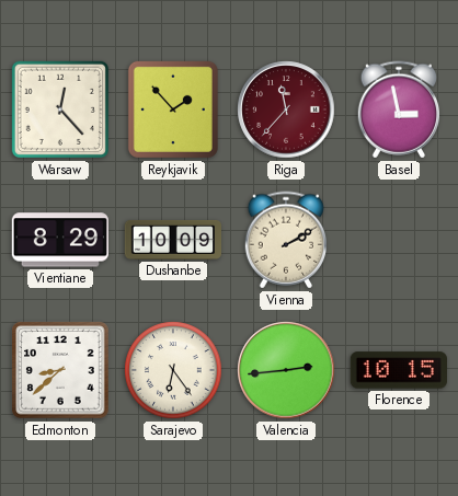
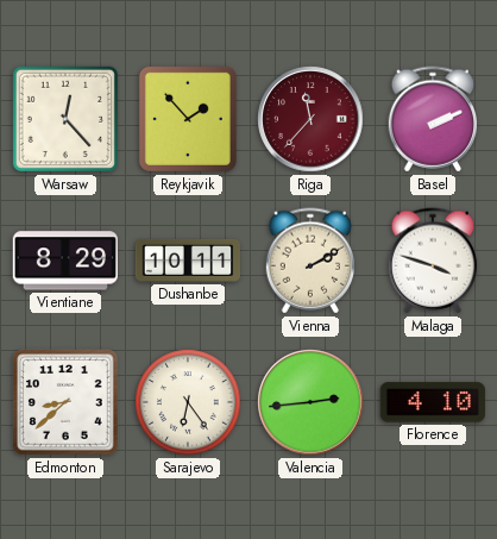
Basel: 2:58 -> 2:11 (432, 119)
Dushanbe: 10:09 -> 10:11 (187, 261)
Malaga: none -> 3:48 (432, 261)
Florence: 10:15 -> 4:10 (432, 402)
